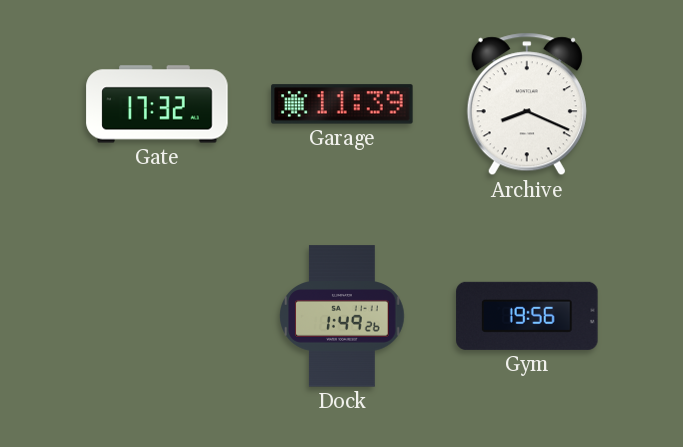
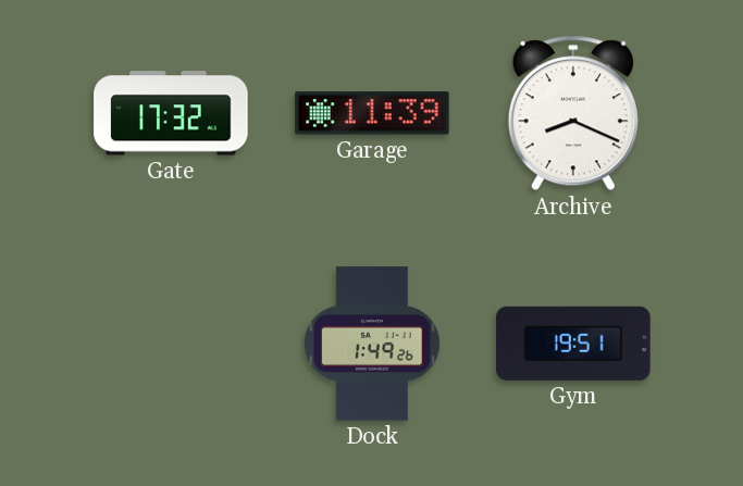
Gym: 19:56 -> 19:51 (573, 344)
